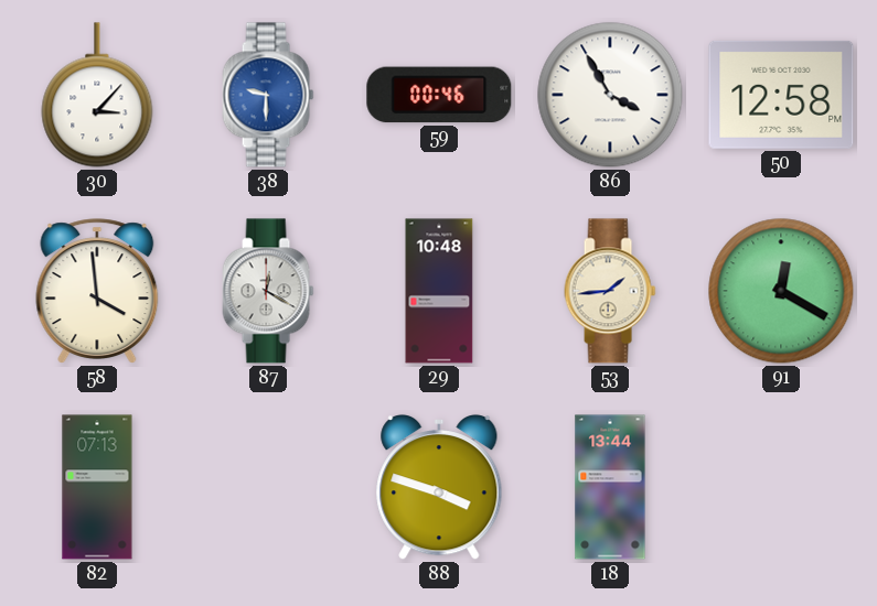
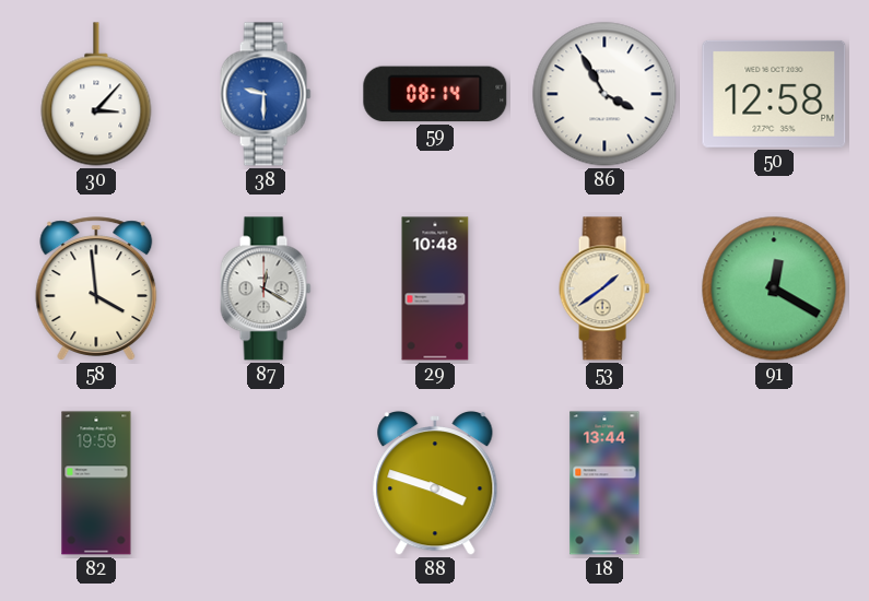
59: 00:46 -> 08:14 (435, 94)
53: 1:44 -> 1:39 (604, 288)
82: 07:13 -> 19:59 (96, 483)
